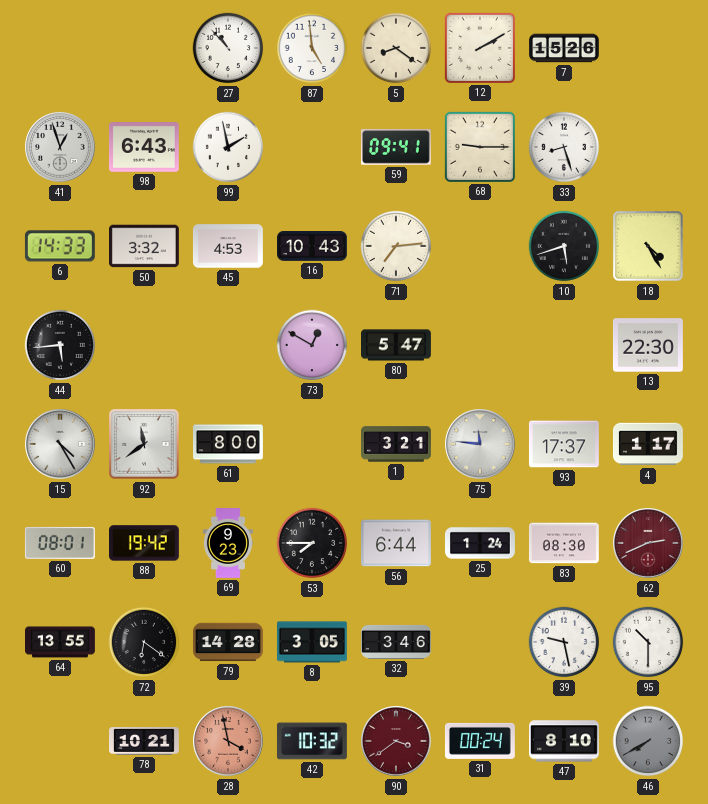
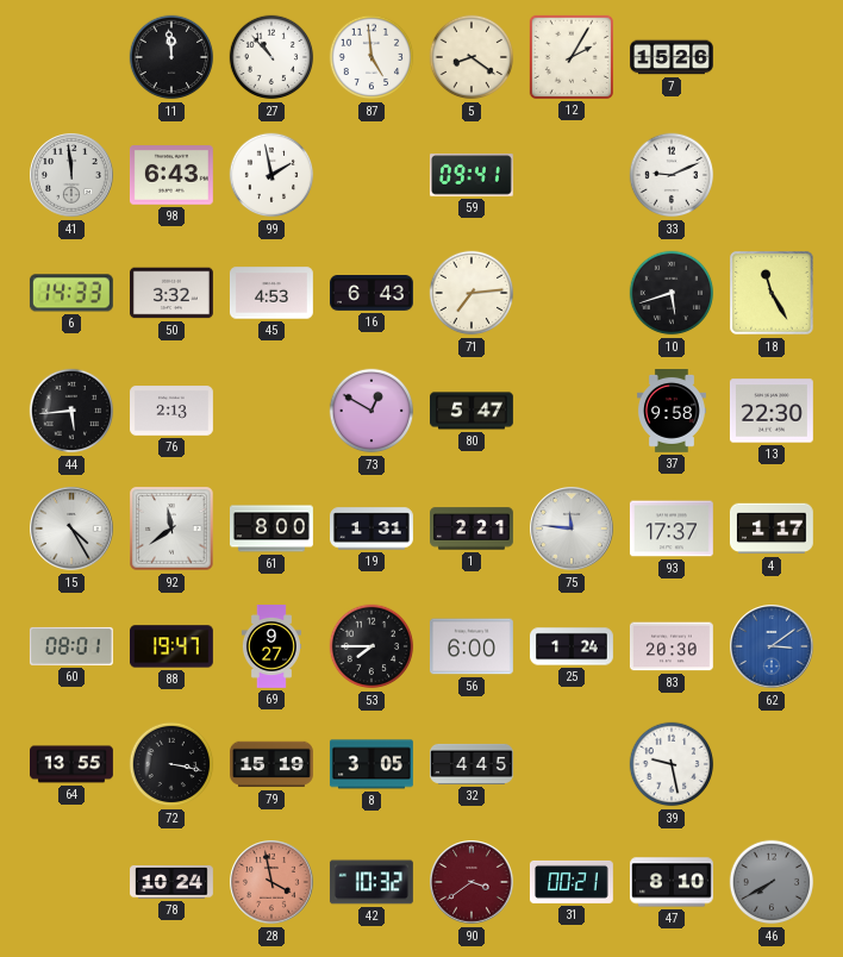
11: none -> 11:59 (171, 57)
12: 2:10 -> 2:05 (572, 57)
41: 12:57 -> 11:59 (71, 175)
68: 9:15 -> none (480, 147)
33: 8:27 -> 9:11 (672, 175)
16: 10:43 -> 6:43 (373, 294)
18: 4:25 -> 11:25 (772, 293)
76: none -> 2:13 (173, 411)
37: none -> 9:58 (672, 412)
19: none -> 1:31 (373, 528)
1: 3:21 -> 2:21 (473, 528)
88: 19:42 -> 19:47 (173, 646)
69: 9:23 -> 9:27 (271, 648)
56: 6:44 -> 6:00 (472, 646)
83: 08:30 -> 20:30 (672, 646)
62: 2:41 -> 3:09 (772, 646)
62 dial: burgundy -> blue (772, 646)
72: 6:21 -> 3:17 (171, 764)
79: 14:28 -> 15:19 (273, 764)
32: 3:46 -> 4:45 (473, 764)
95: 10:30 -> none (648, 642)
78: 10:21 -> 10:24 (173, 882)
31: 00:24 -> 00:21 (572, 882)
